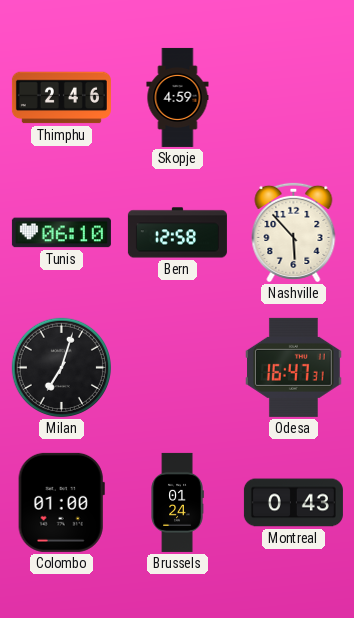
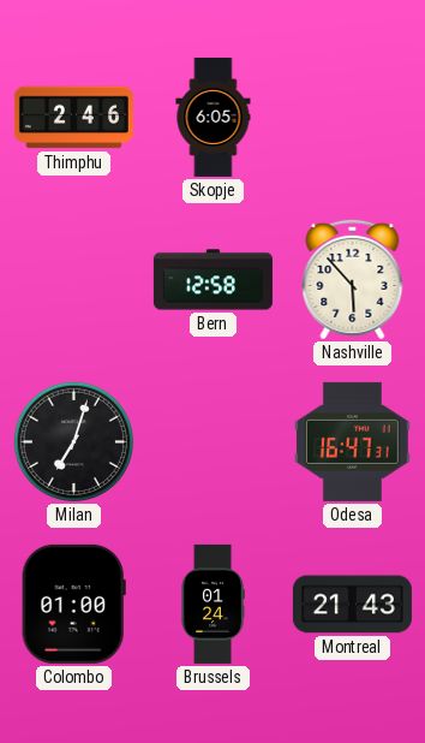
Skopje: 4:59 -> 6:05 (214, 117)
Tunis: 06:10 -> none (61, 233)
Montreal: 0:43 -> 21:43 (352, 605)
